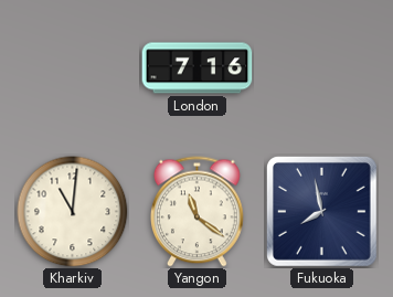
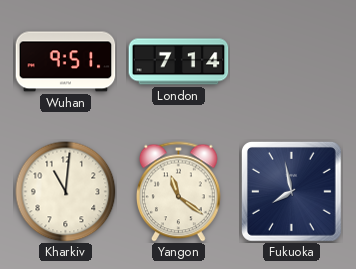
Wuhan: none -> 9:51 (66, 62)
London: 7:16 -> 7:14 (179, 62)
